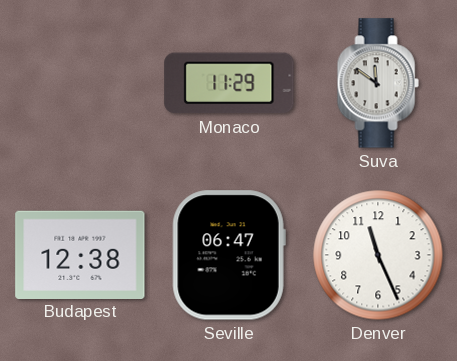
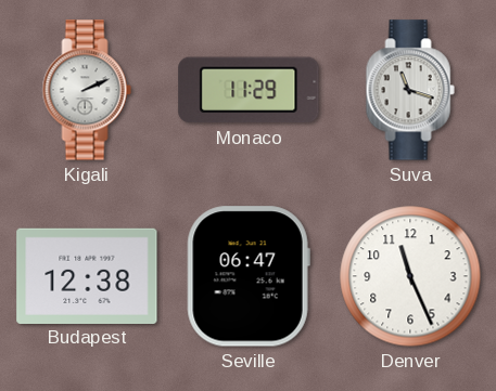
Kigali: none -> 2:11 (87, 90)
Suva: 11:51 -> 11:18 (410, 90)
